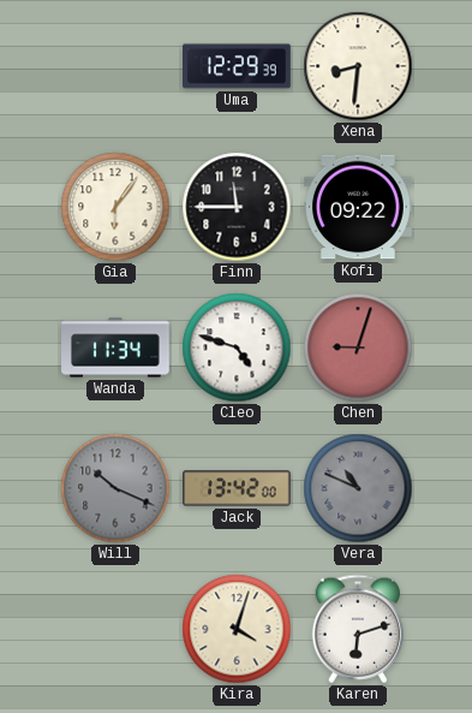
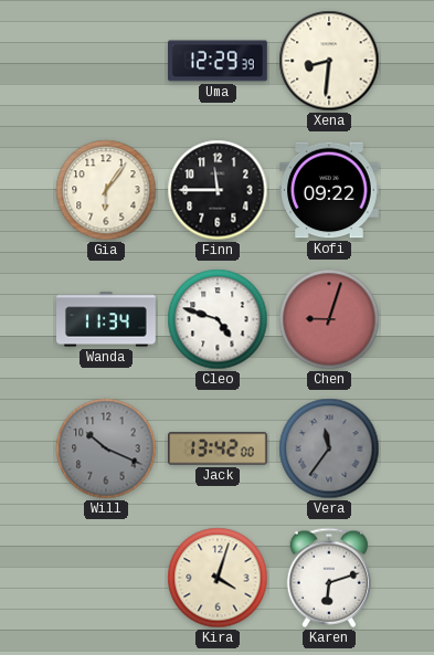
Vera: 10:49 -> 11:36 (329, 448)
